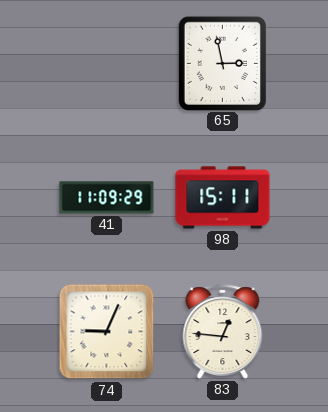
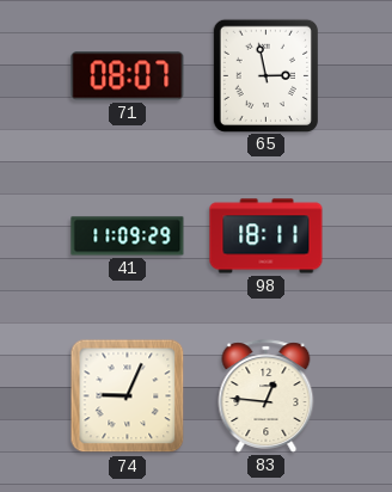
71: none -> 08:07 (128, 76)
98: 15:11 -> 18:11 (267, 236)
